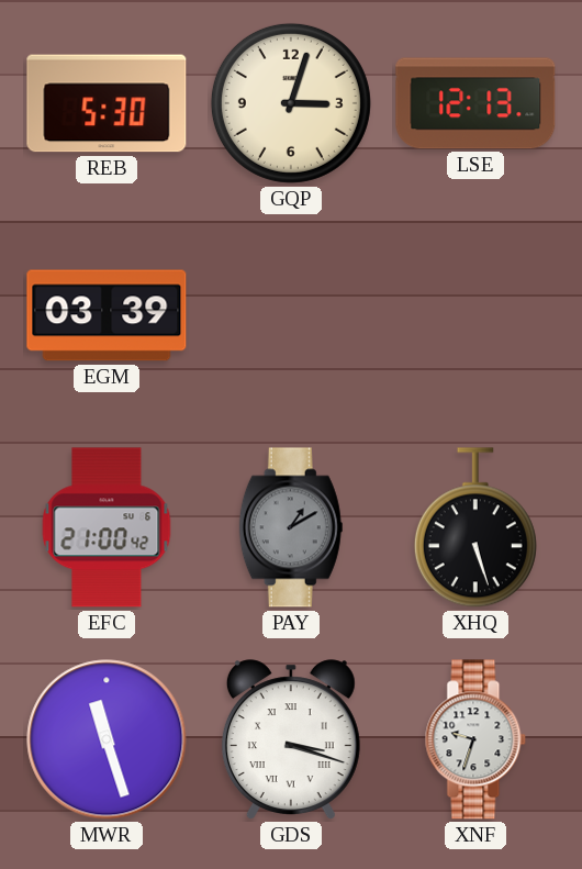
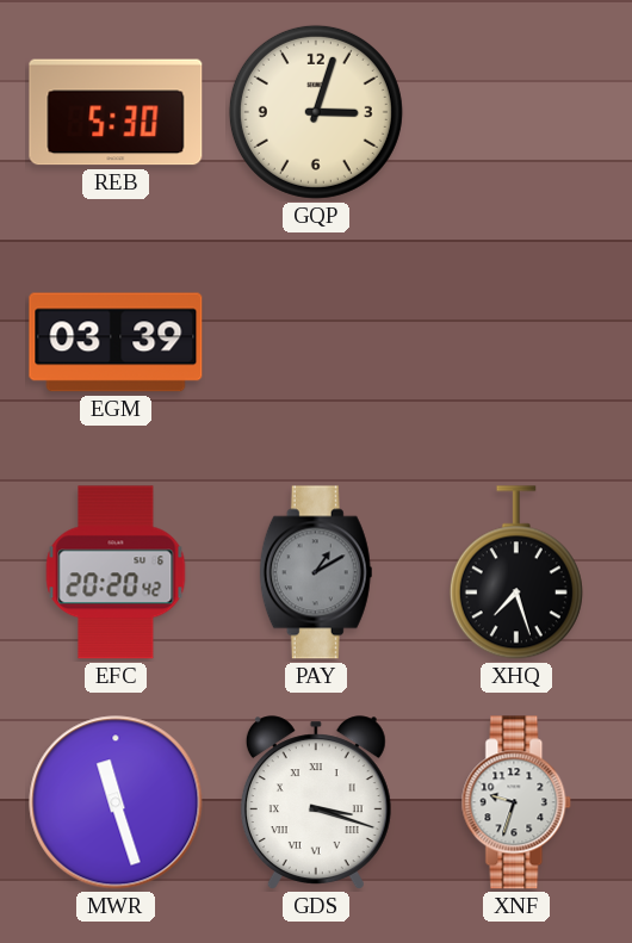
LSE: 12:13 -> none (475, 103)
EFC: 21:00 -> 20:20 (116, 572)
XHQ: 5:27 -> 7:27 (516, 572)
